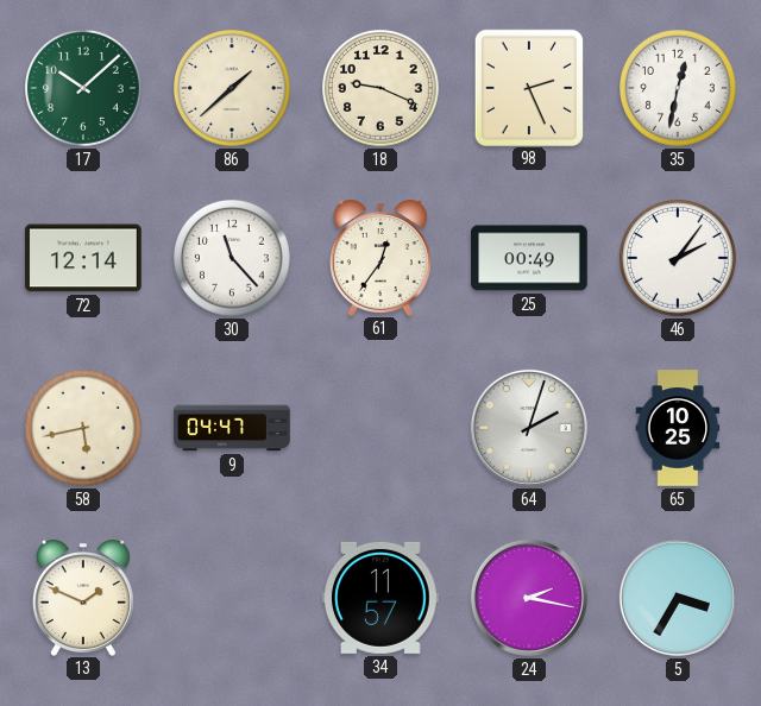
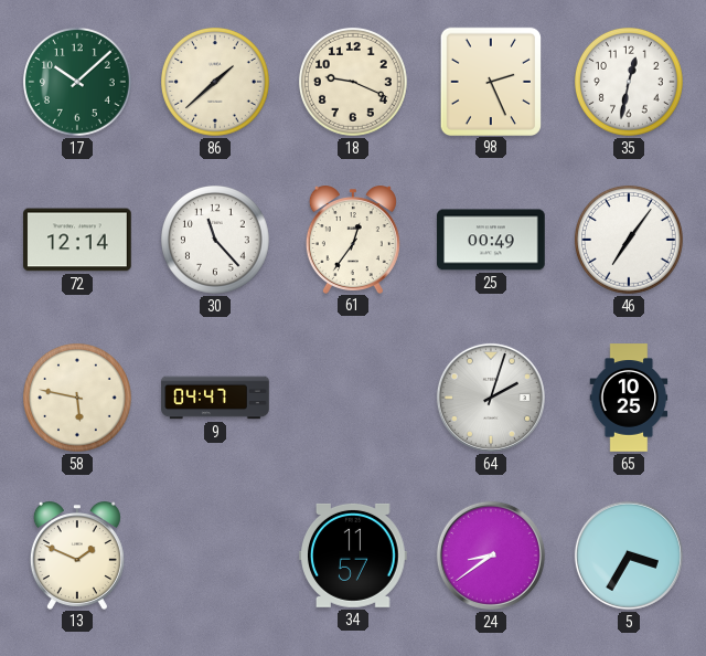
46: 2:06 -> 7:06 (630, 241)
58: 5:43 -> 5:47 (78, 399)
24: 2:17 -> 8:39 (491, 556)
